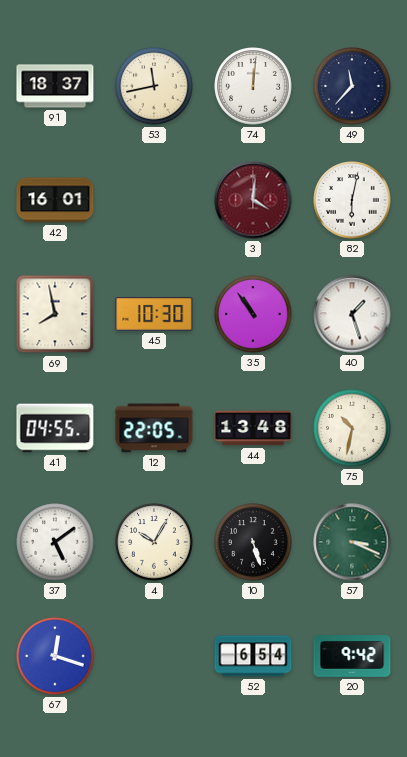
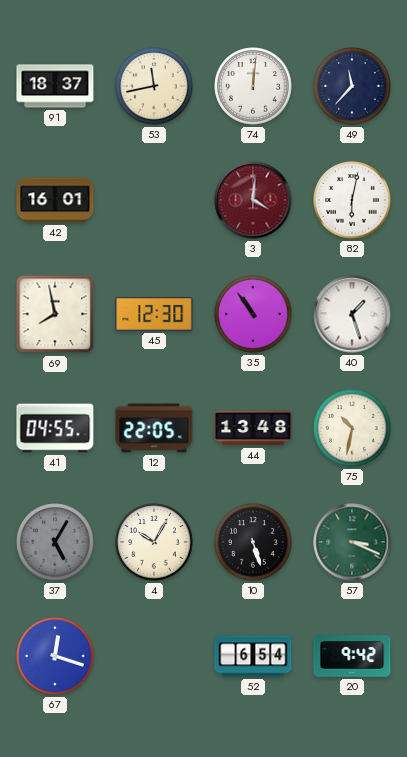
45: 10:30 -> 12:30 (154, 314)
37: 5:09 -> 5:05 (55, 542)
37 dial: white -> grey (55, 542)
